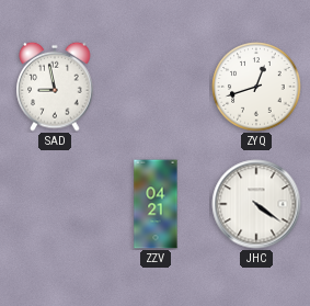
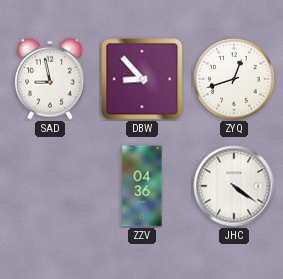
DBW: none -> 8:53 (142, 79)
ZZV: 04:21 -> 04:36 (142, 186)
